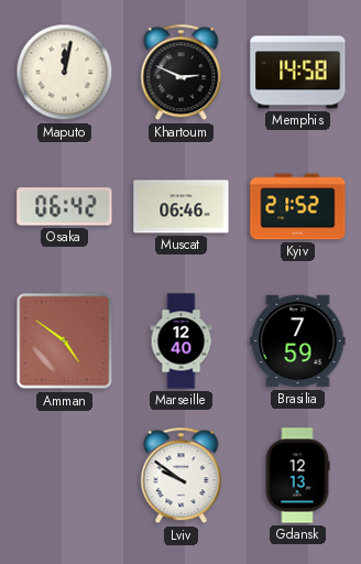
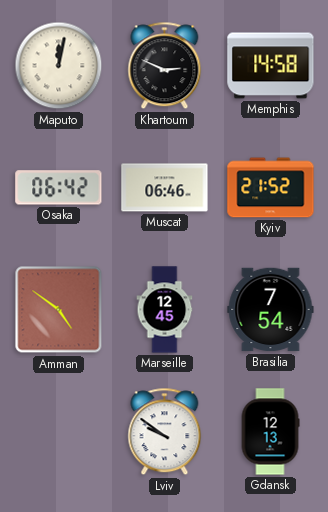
Marseille: 12:40 -> 12:45 (165, 310)
Brasilia: 7:59 -> 7:54 (271, 310)
